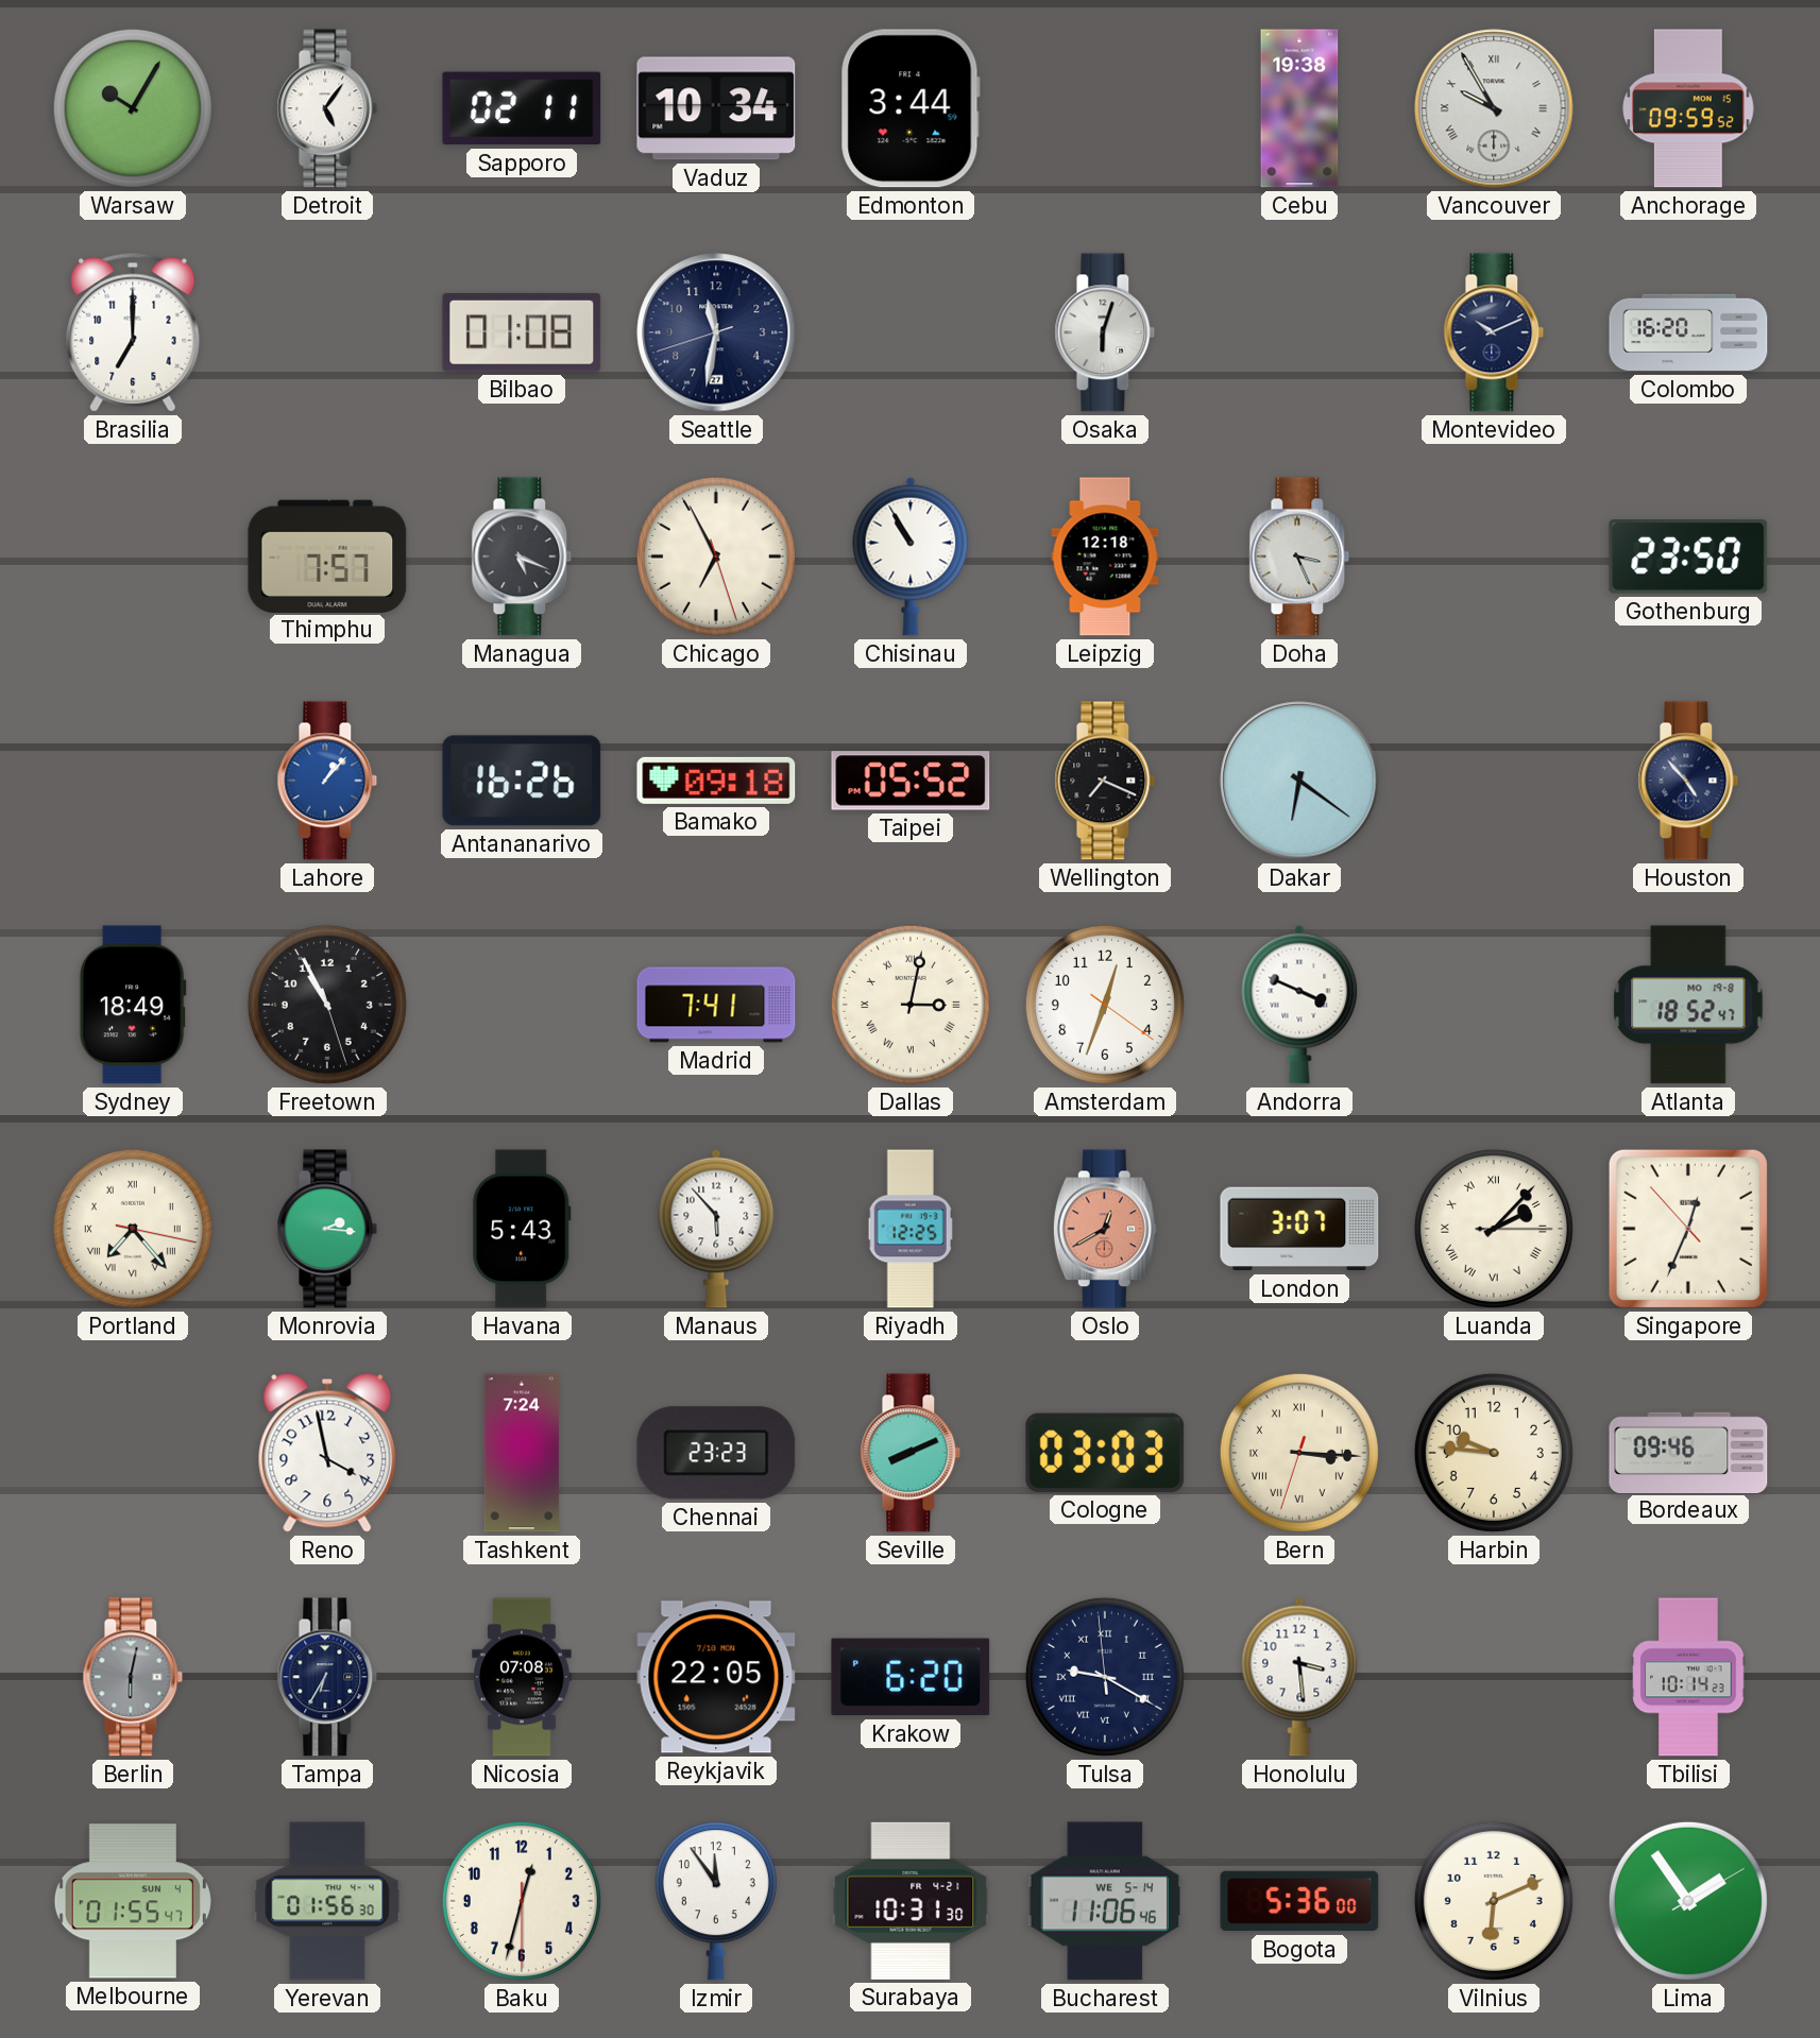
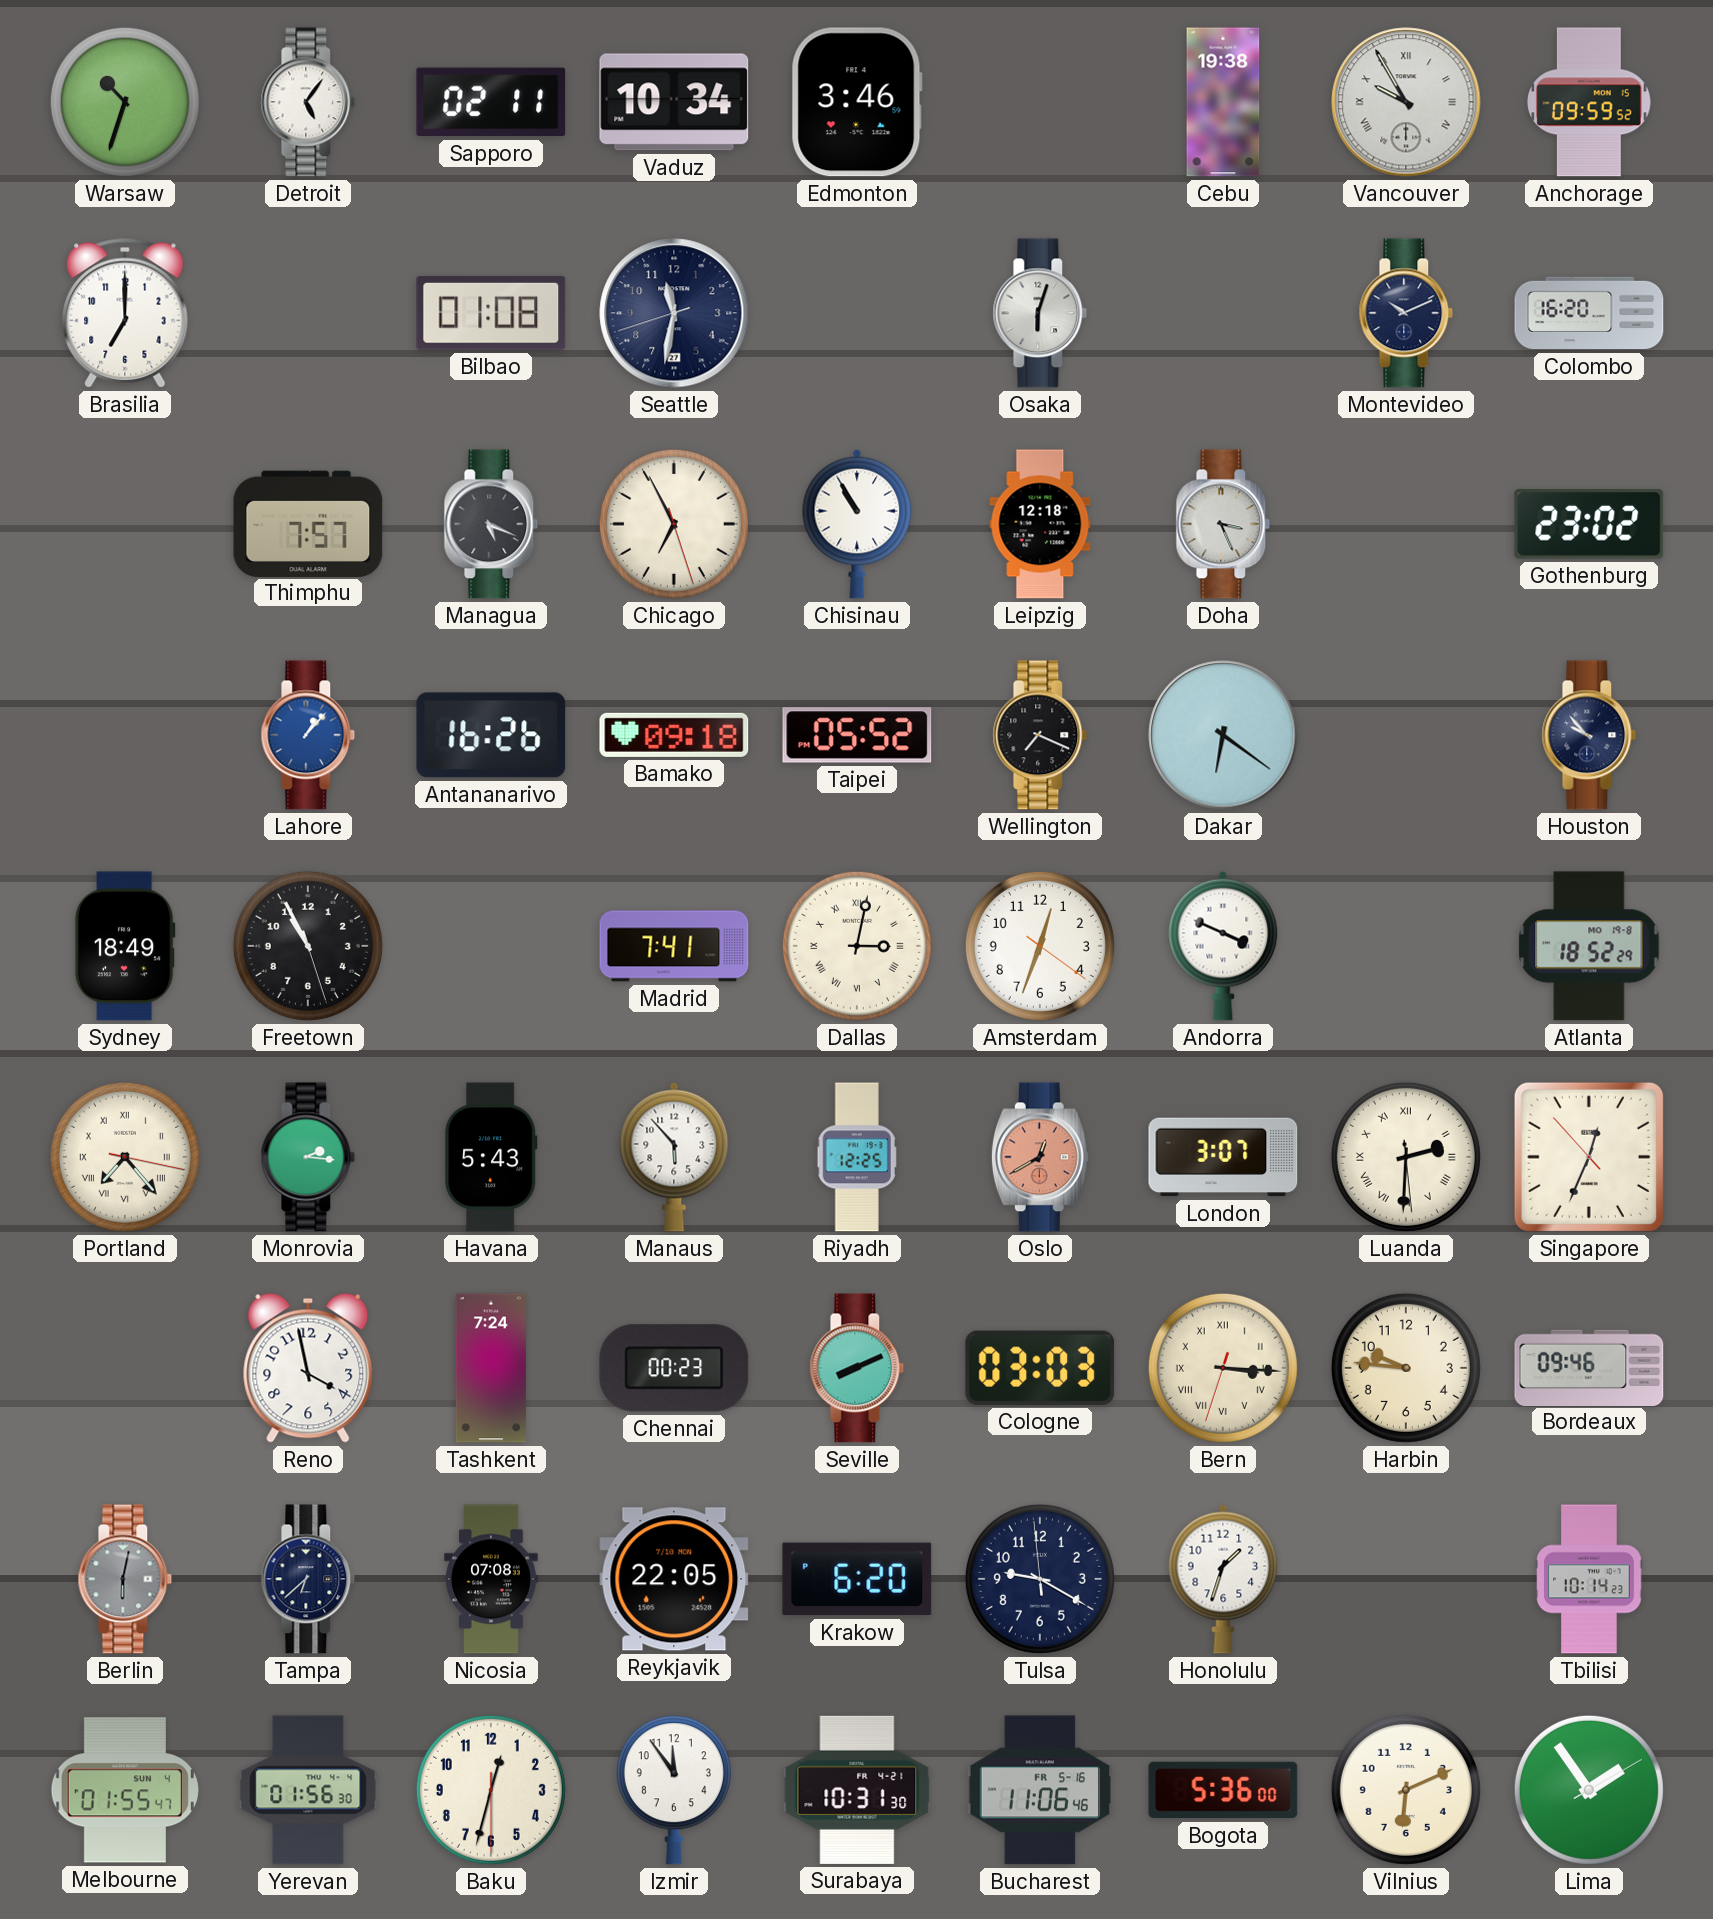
Warsaw: 10:05 -> 10:33 (125, 102)
Edmonton: 3:44 -> 3:46 (857, 102)
Gothenburg: 23:50 -> 23:02 (1589, 525)
Houston: 4:53 -> 9:53 (1589, 735)
Atlanta: 18:52:47 -> 18:52:29 (1589, 946)
Luanda: 2:07 -> 2:30 (1406, 1157)
Chennai: 23:23 -> 00:23 (674, 1368)
Tampa: 6:35 -> 6:38 (308, 1579)
Tulsa numerals: Roman -> Arabic (1040, 1579)
Honolulu: 3:29 -> 1:33 (1223, 1579)
Bucharest date: WE 5-14 -> FR 5-16 (1039, 1790)
